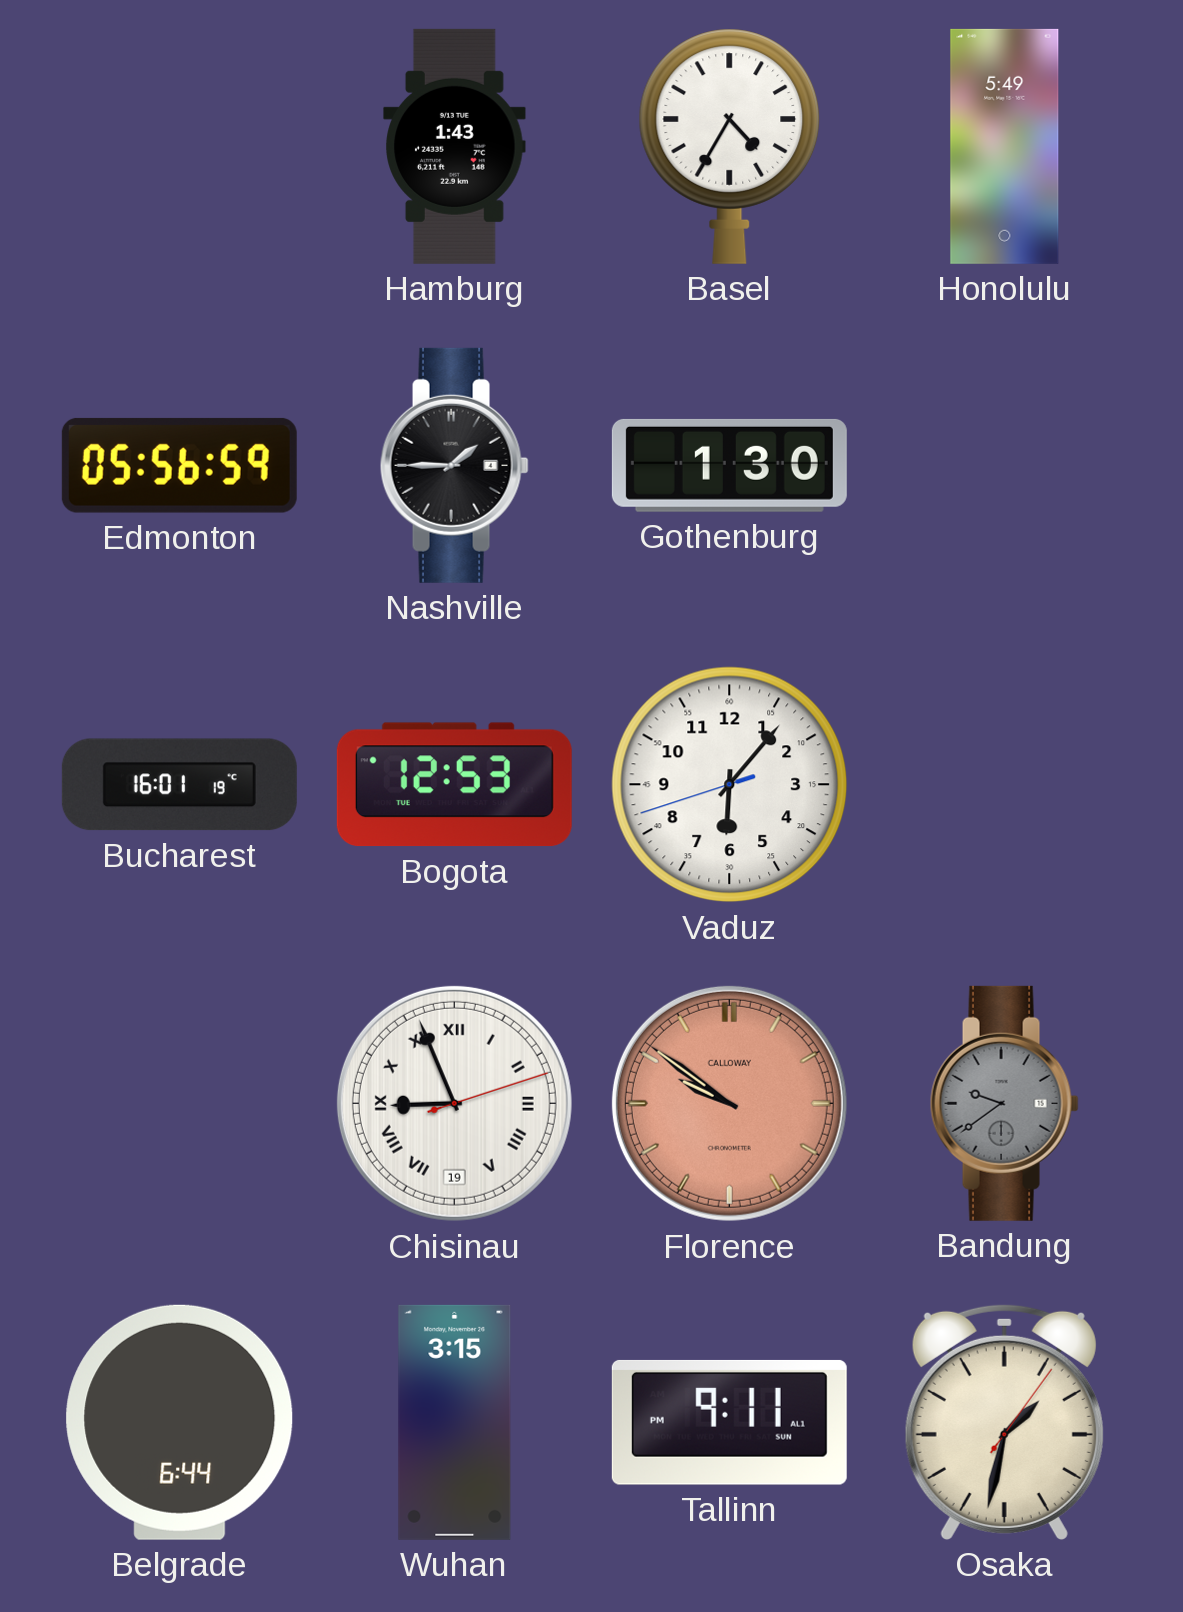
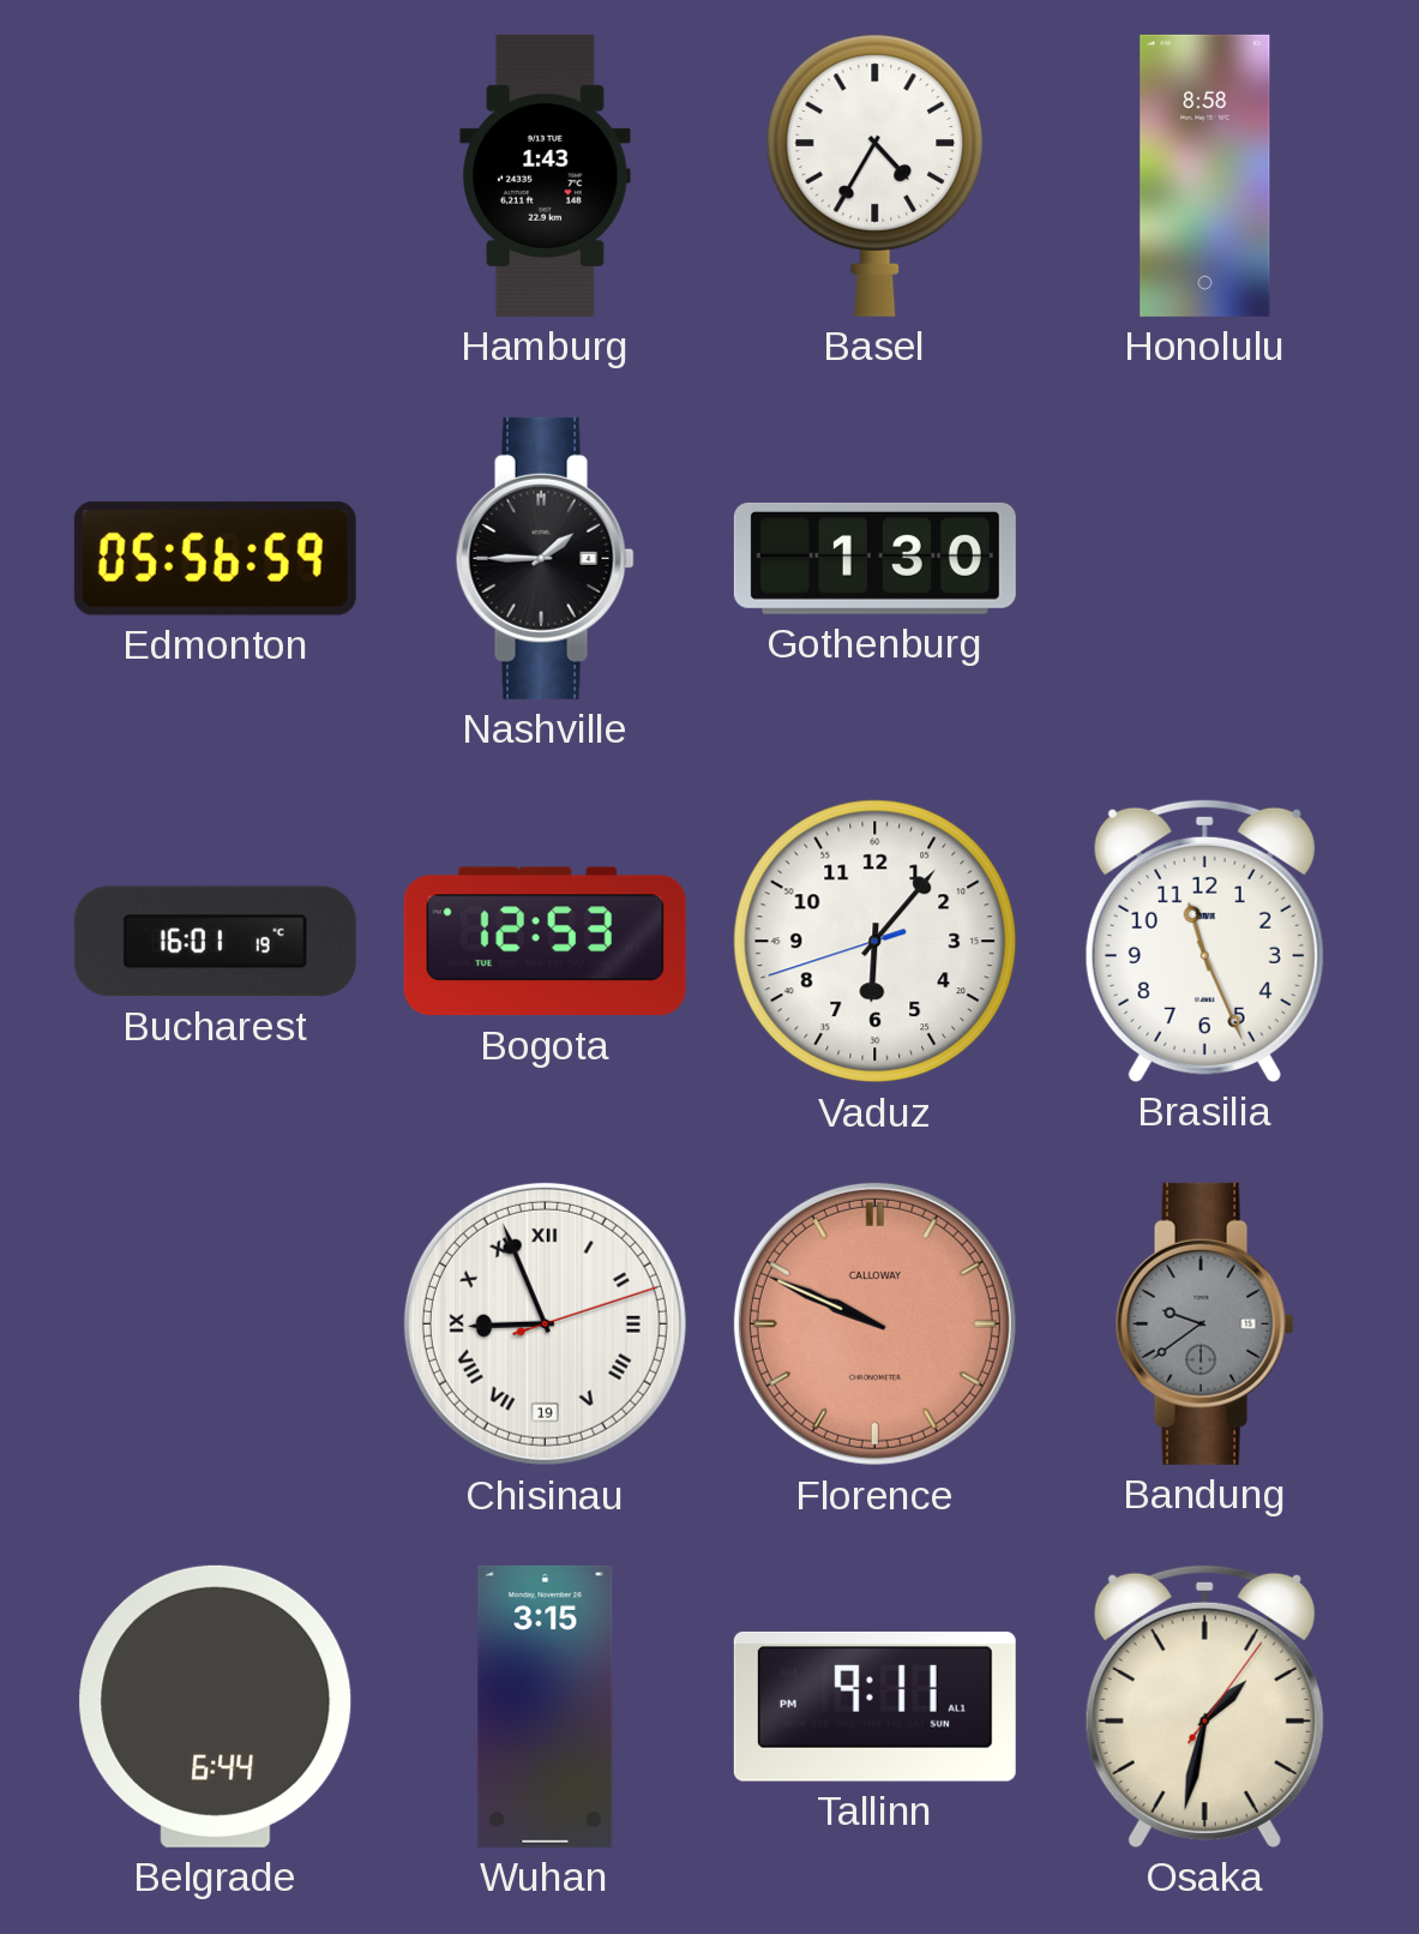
Honolulu: 5:49 -> 8:58 (1205, 175)
Brasilia: none -> 11:26 (1204, 941)
Florence: 9:51 -> 9:49 (874, 1323)
